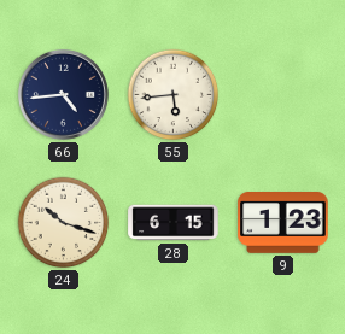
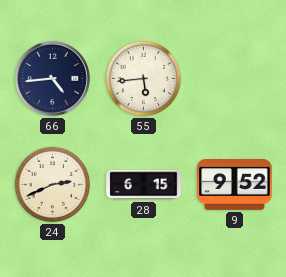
24: 10:18 -> 2:41 (53, 185)
9: 1:23 -> 9:52 (235, 185)
